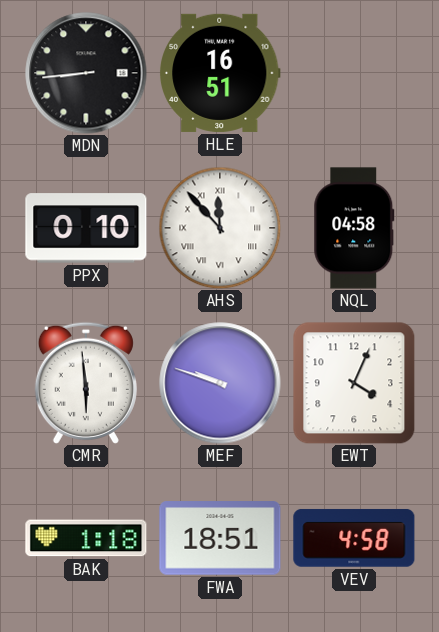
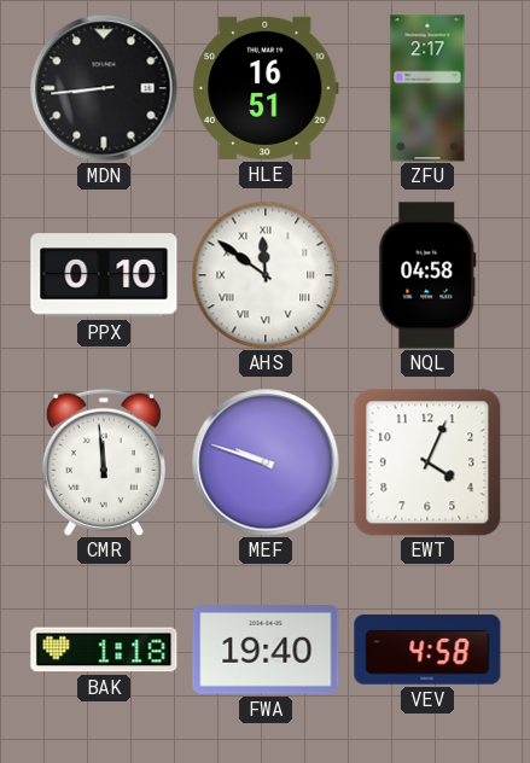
ZFU: none -> 2:17 (427, 88)
AHS: 11:53 -> 11:51 (266, 275)
CMR: 5:59 -> 11:59 (104, 462)
FWA: 18:51 -> 19:40 (266, 650)
